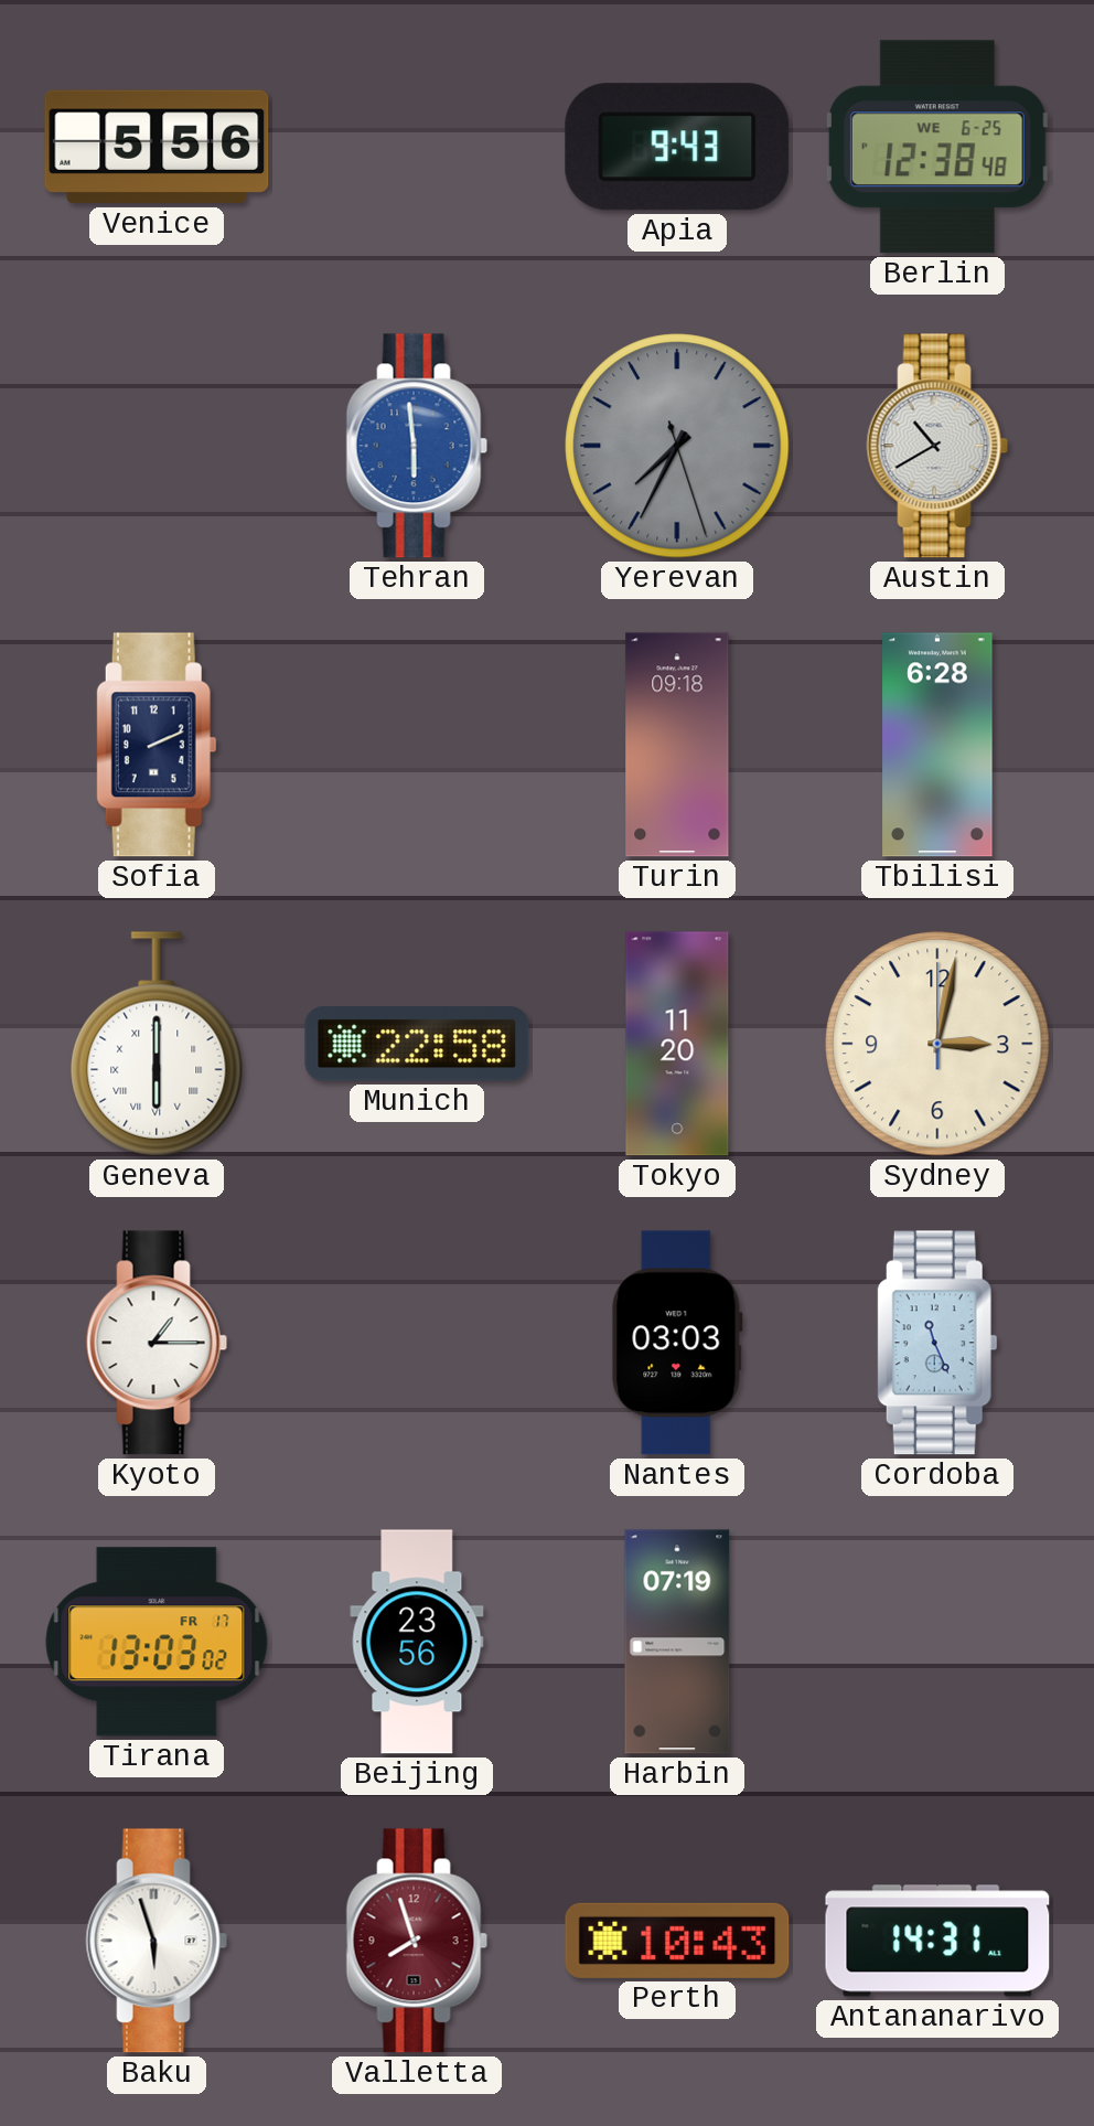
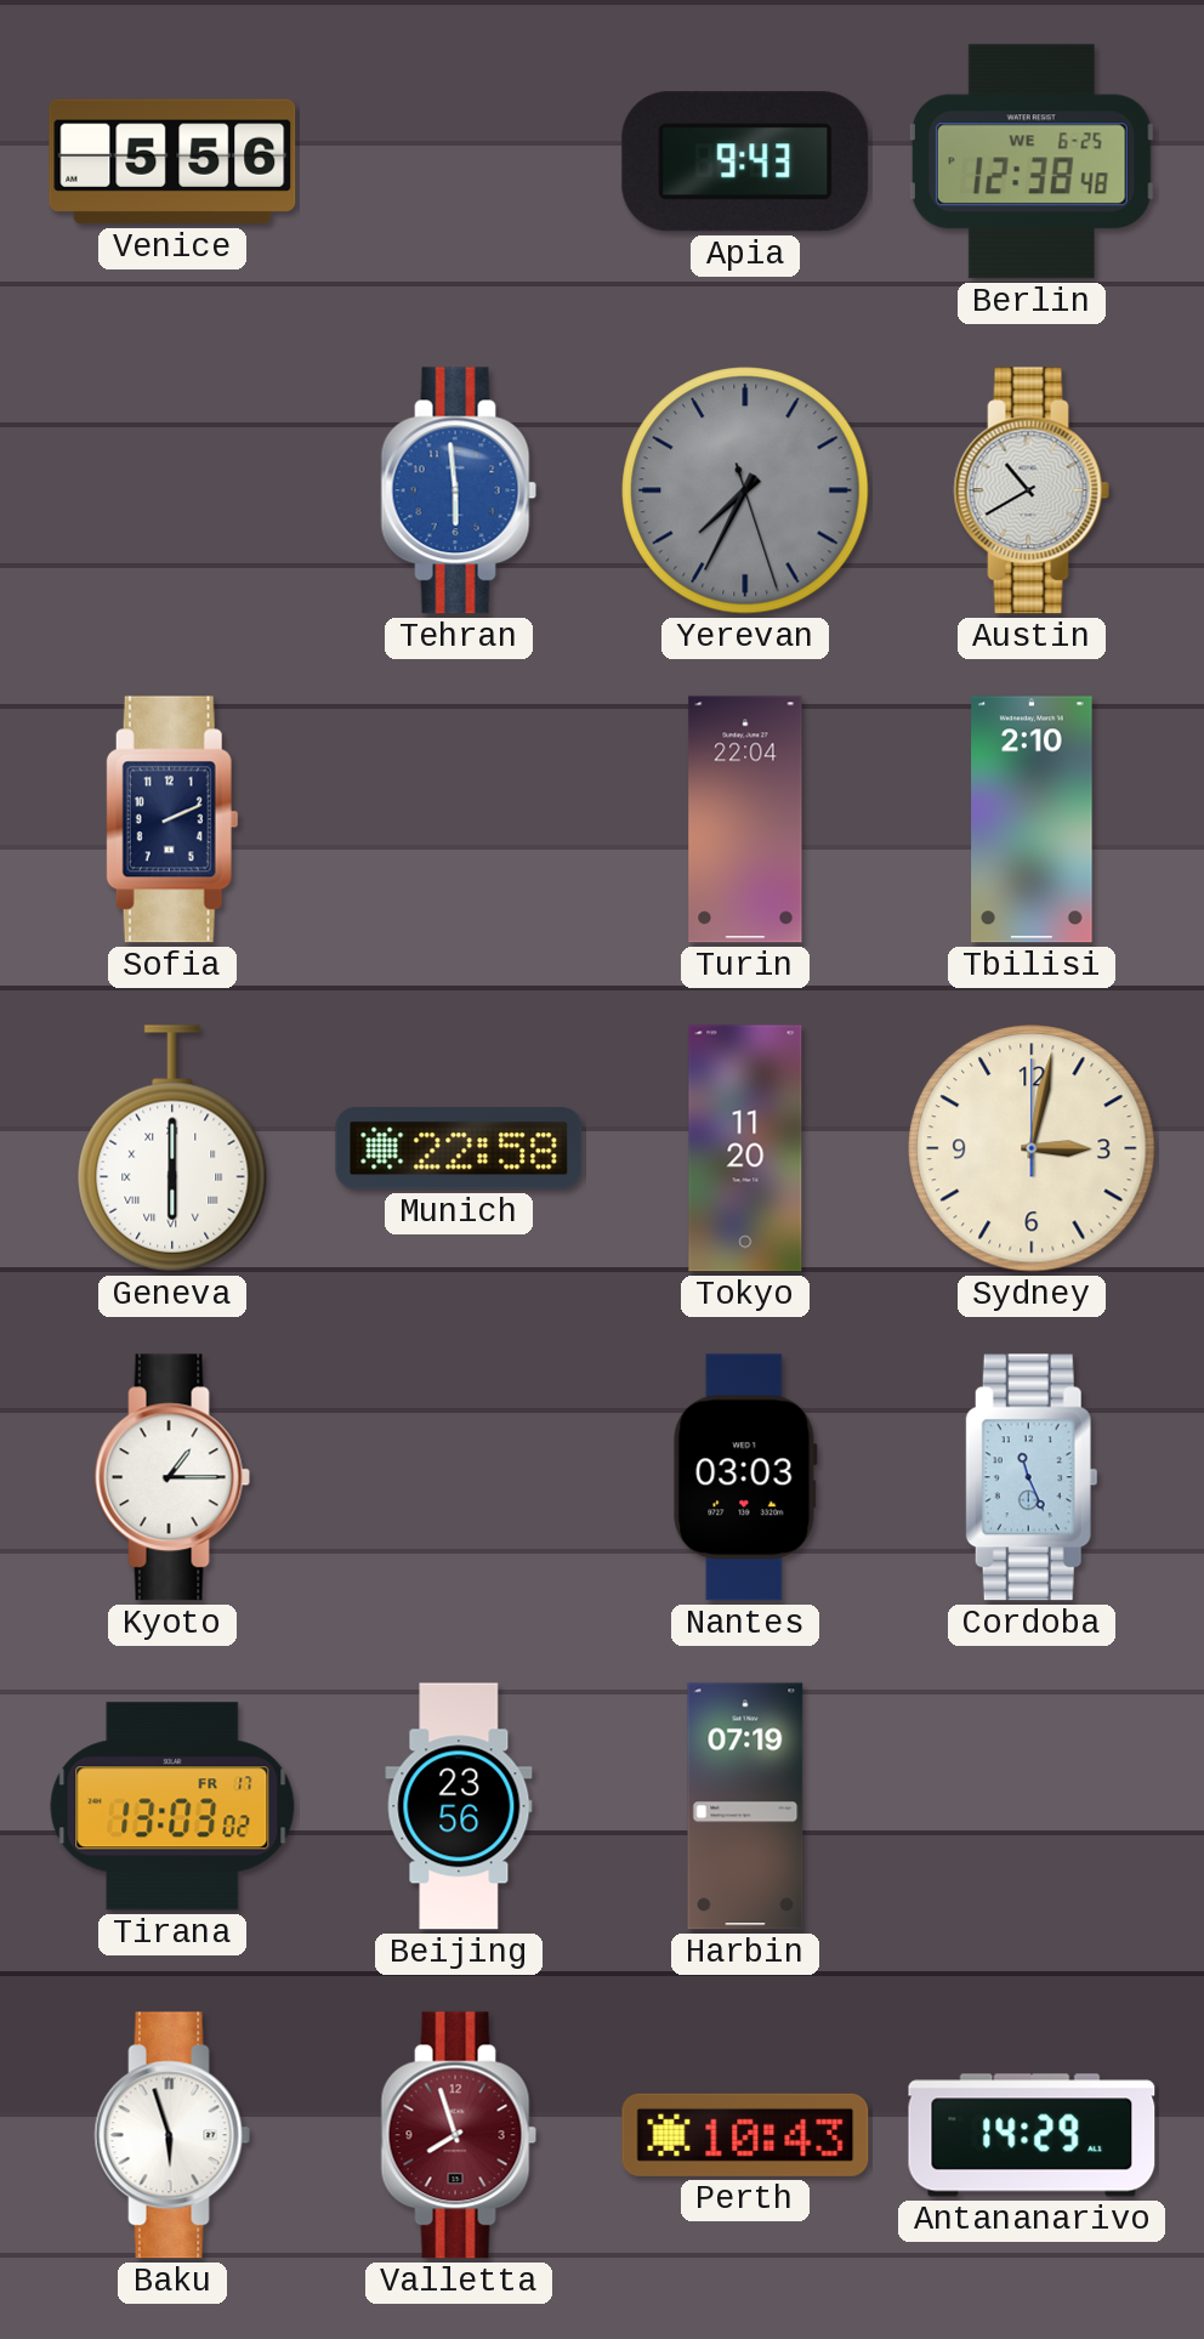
Turin: 09:18 -> 22:04 (745, 819)
Tbilisi: 6:28 -> 2:10 (1032, 819)
Antananarivo: 14:31 -> 14:29 (1032, 2135)
